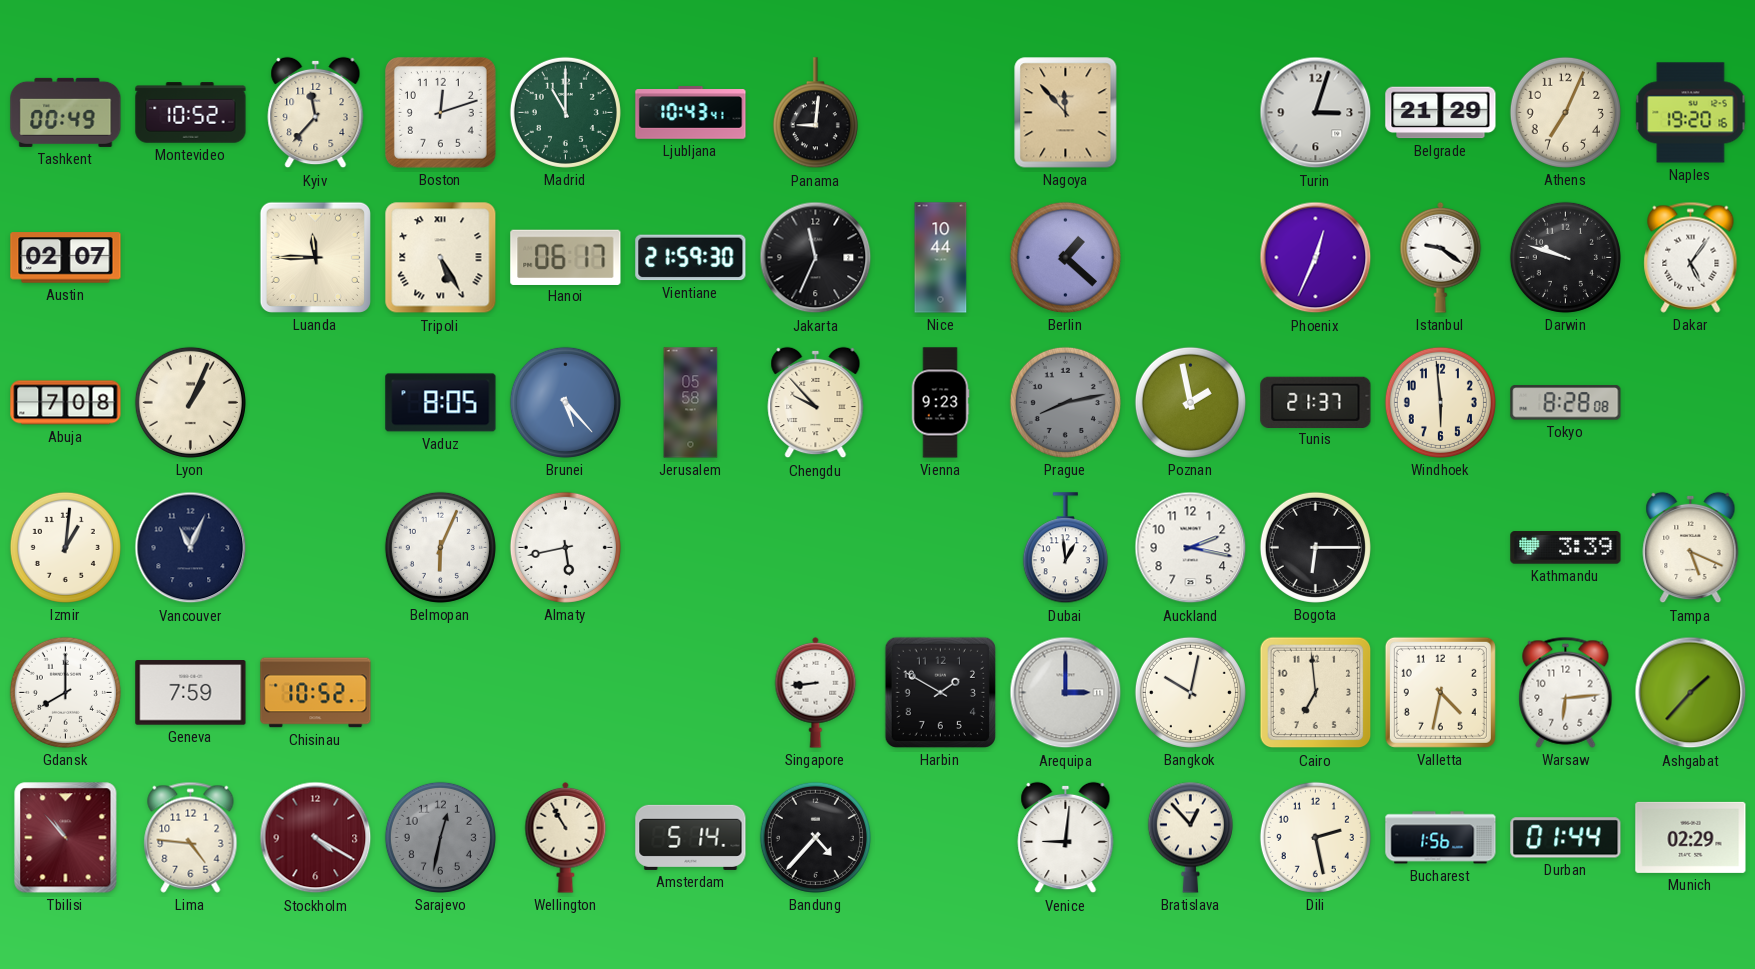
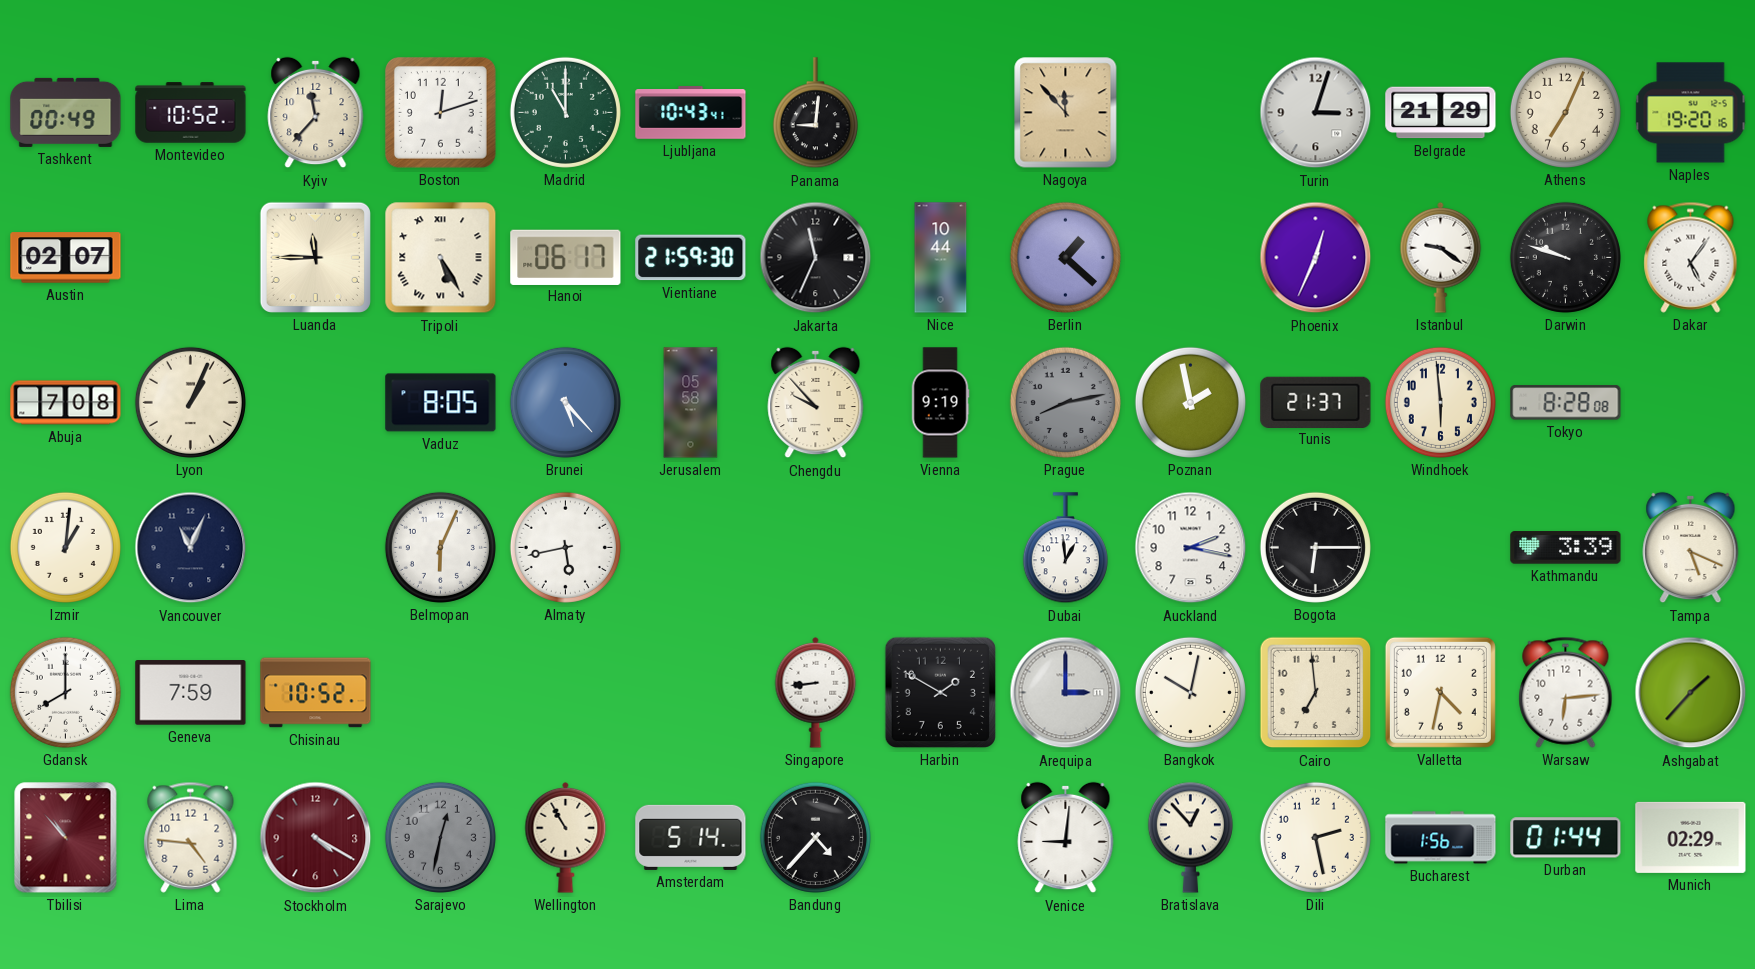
Vienna: 9:23 -> 9:19 (940, 403)
